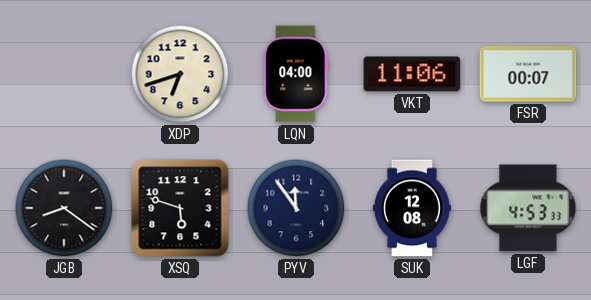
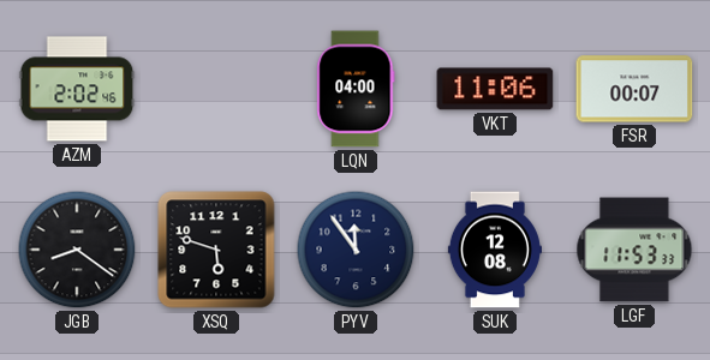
AZM: none -> 2:02 (77, 89)
XDP: 6:42 -> none (180, 74)
LGF: 4:53 -> 11:53 (634, 250)
